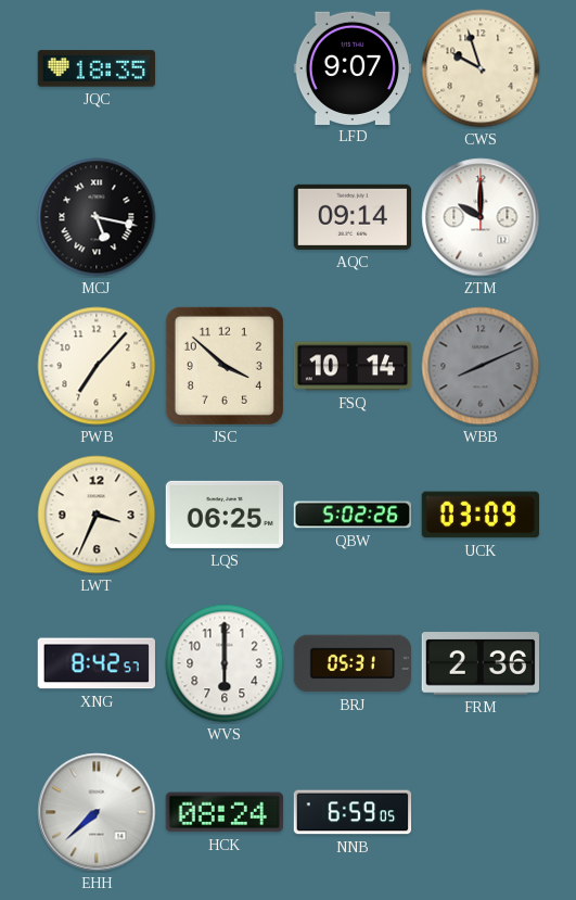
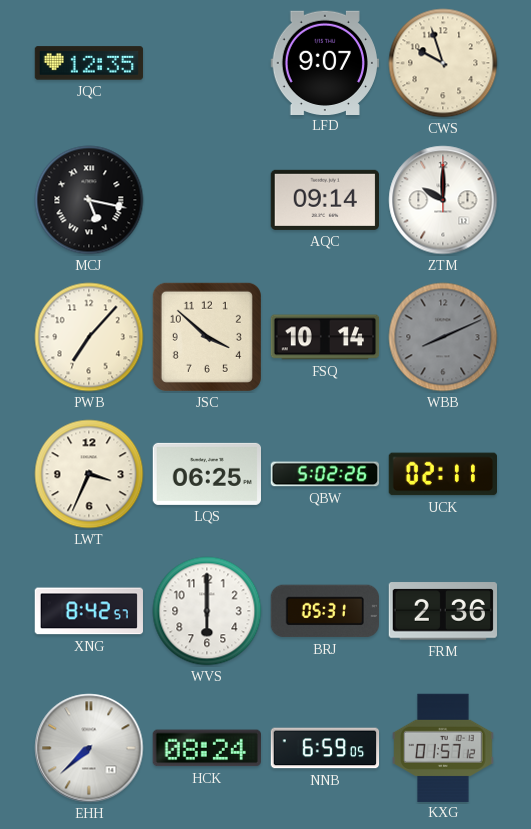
JQC: 18:35 -> 12:35 (89, 63)
UCK: 03:09 -> 02:11 (442, 474)
KXG: none -> 01:57 (443, 747)
